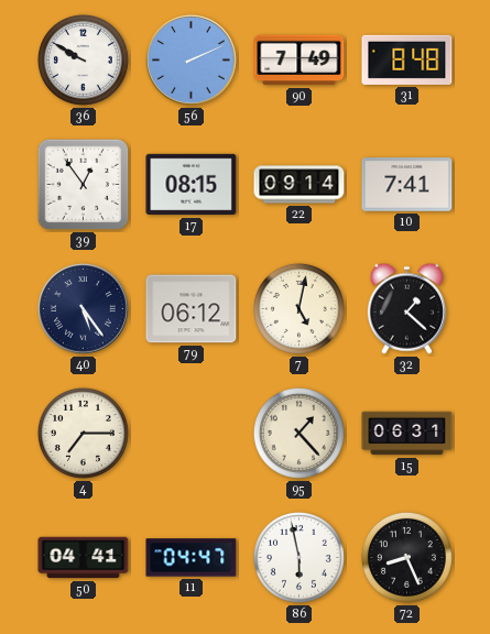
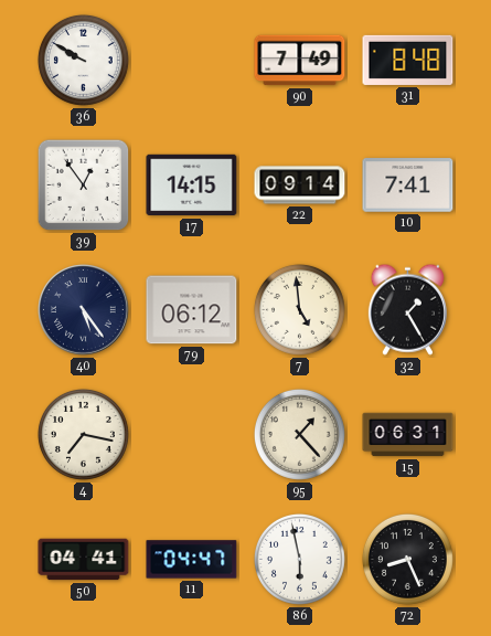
56: 2:11 -> none (192, 61)
17: 08:15 -> 14:15 (192, 185)
7: 5:02 -> 4:59 (299, 309)
32: 1:22 -> 1:25 (407, 309)
4: 7:15 -> 7:17 (83, 434)
